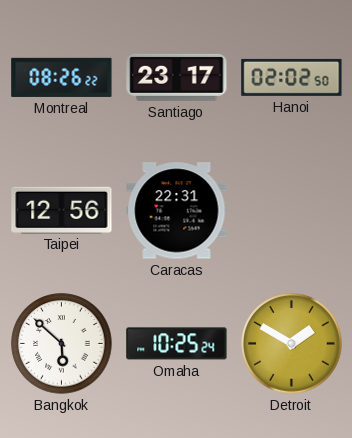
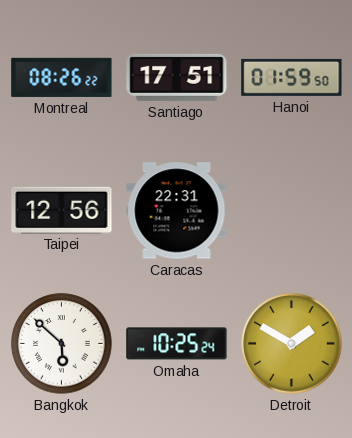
Santiago: 23:17 -> 17:51 (177, 77)
Hanoi: 02:02 -> 01:59 (292, 77)
